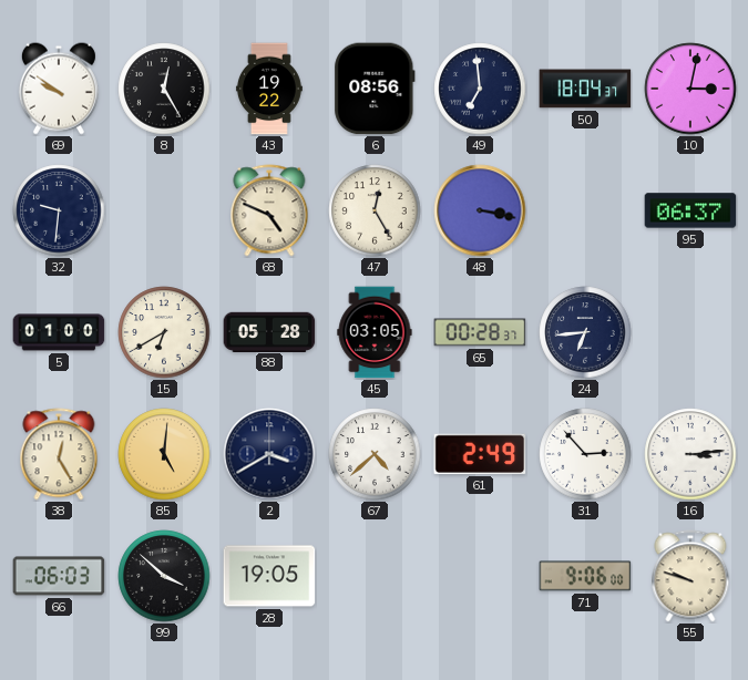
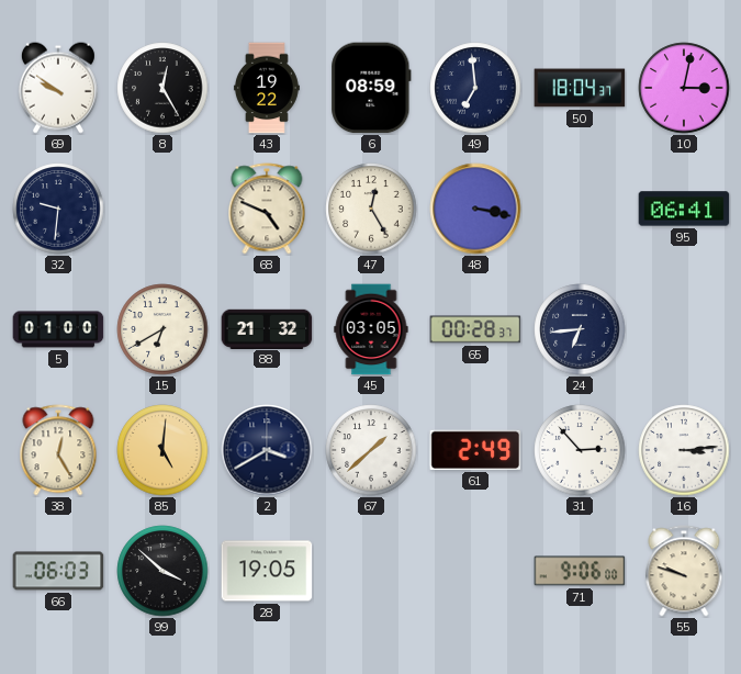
6: 08:56 -> 08:59 (371, 88)
95: 06:37 -> 06:41 (684, 209)
88: 05:28 -> 21:32 (267, 328)
67: 4:38 -> 1:38 (371, 450)
